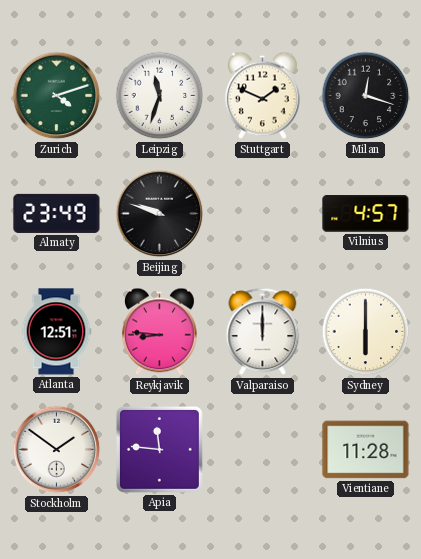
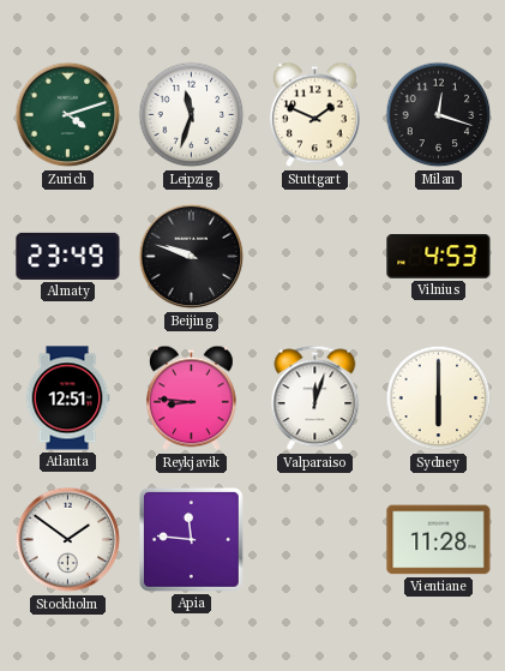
Vilnius: 4:57 -> 4:53 (439, 257)
Valparaiso: 12:00 -> 12:03 (315, 399)
